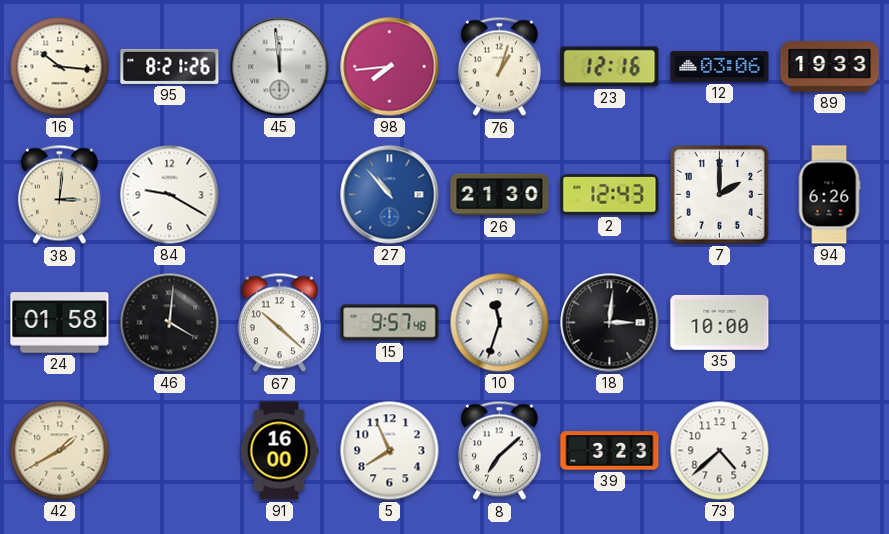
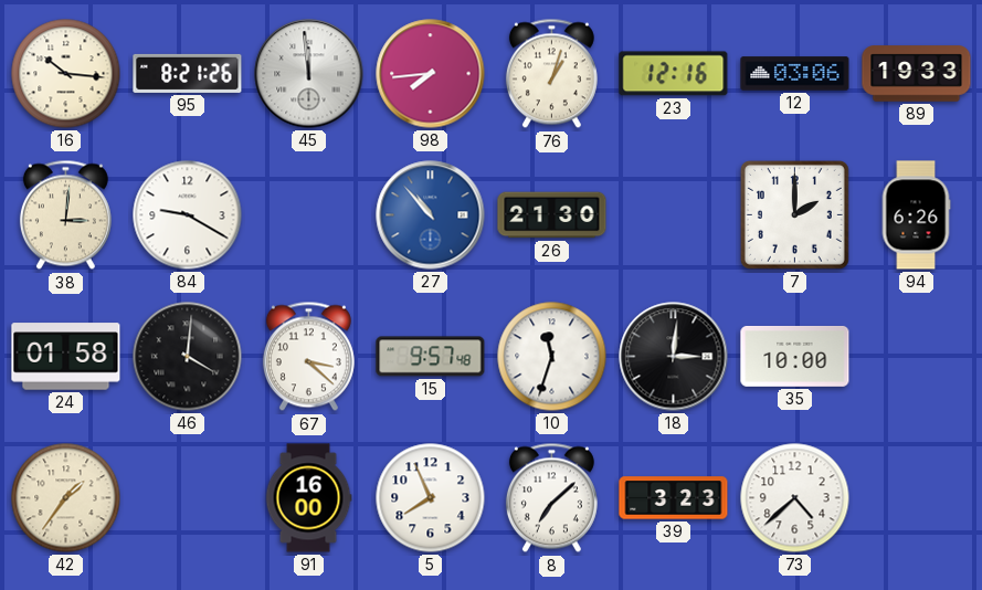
2: 12:43 -> none (610, 195)
67: 10:22 -> 3:22 (308, 357)
42: 1:40 -> 1:36 (66, 498)
